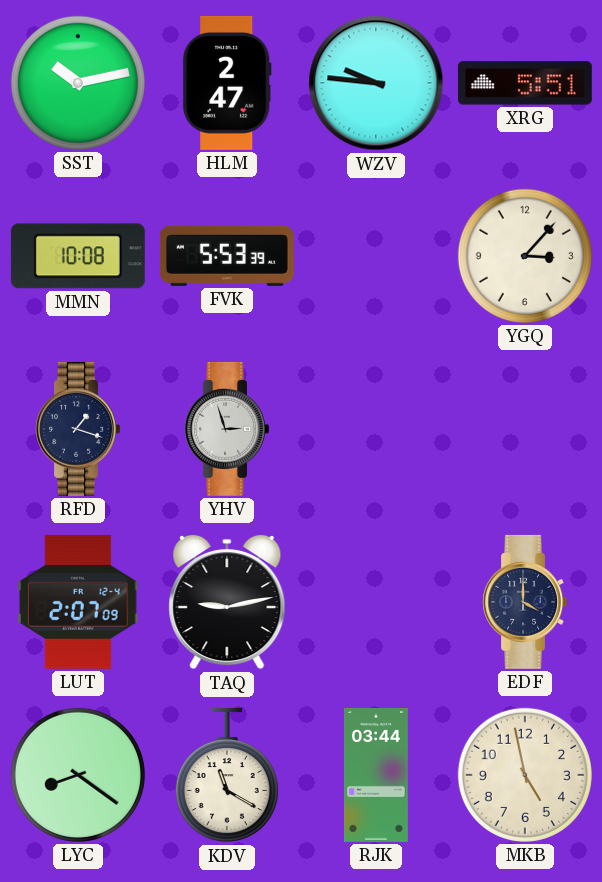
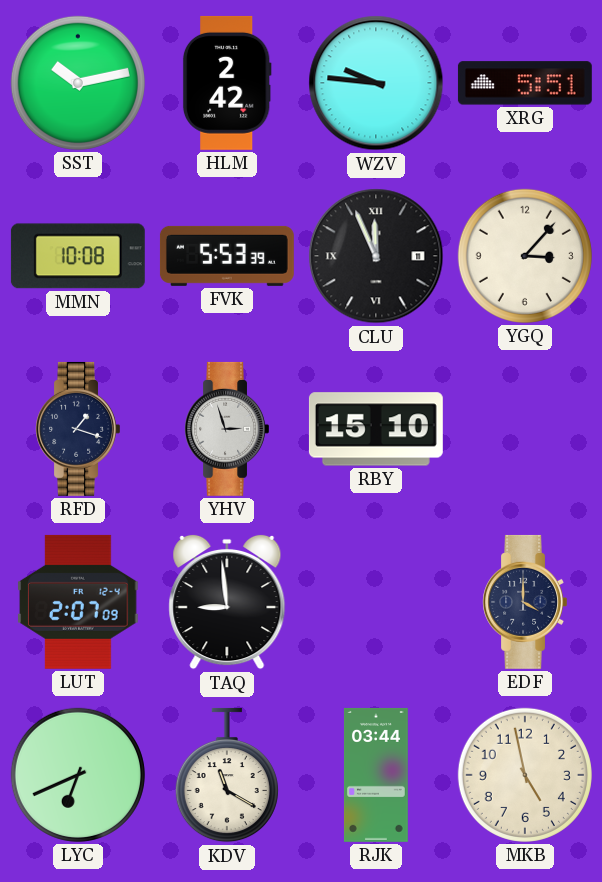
HLM: 2:47 -> 2:42 (227, 83)
CLU: none -> 11:56 (376, 256)
RBY: none -> 15:10 (376, 429)
TAQ: 9:13 -> 8:59 (227, 602)
LYC: 8:21 -> 6:41 (78, 775)
